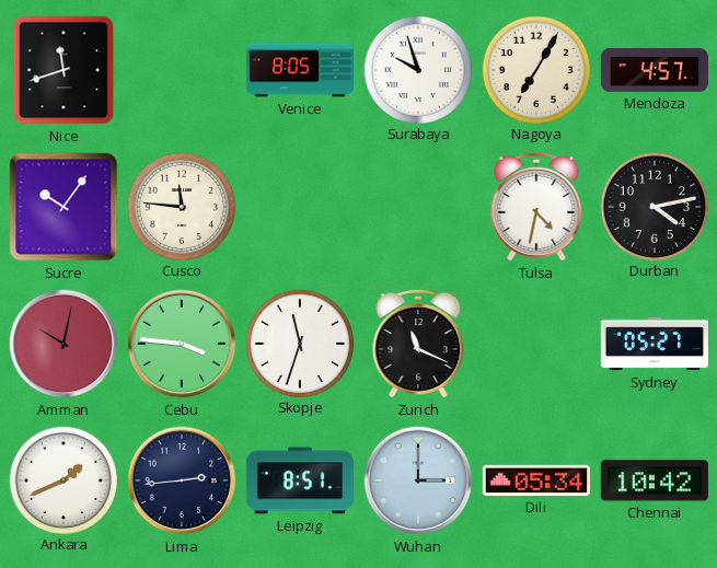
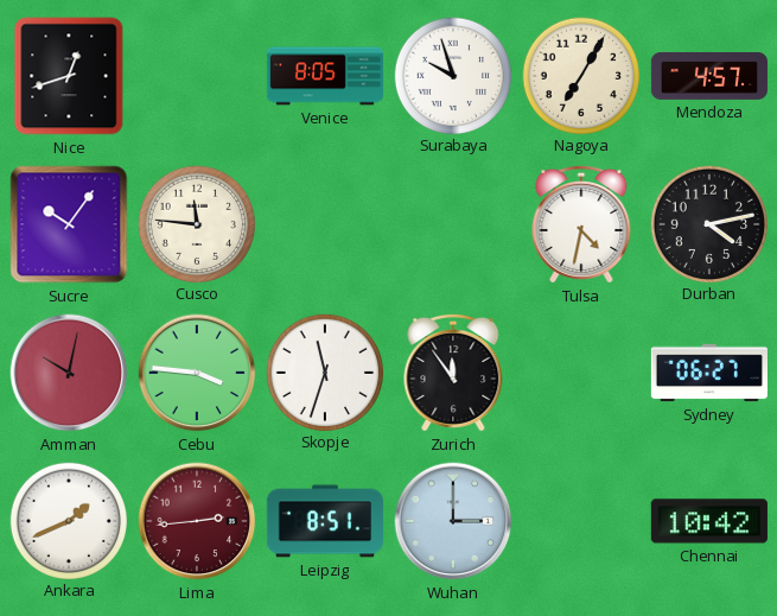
Nice: 11:42 -> 12:42 (69, 76)
Zurich: 11:19 -> 11:54 (453, 373)
Sydney: 05:27 -> 06:27 (709, 373)
Lima dial: navy -> burgundy (197, 521)
Dili: 05:34 -> none (536, 480)
